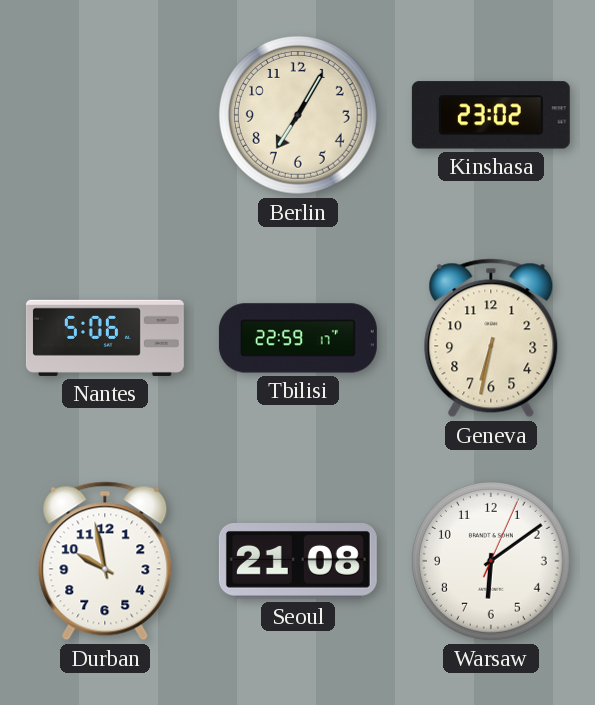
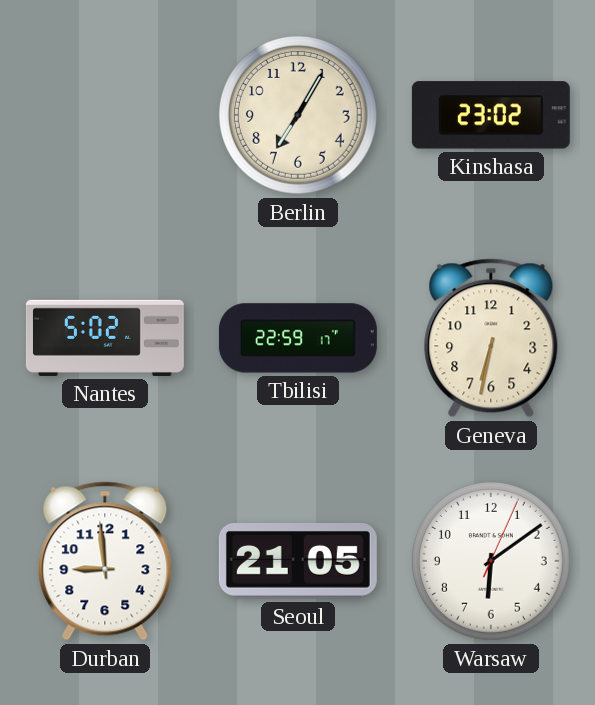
Nantes: 5:06 -> 5:02 (105, 338)
Durban: 9:58 -> 8:59 (105, 561)
Seoul: 21:08 -> 21:05 (298, 562)
